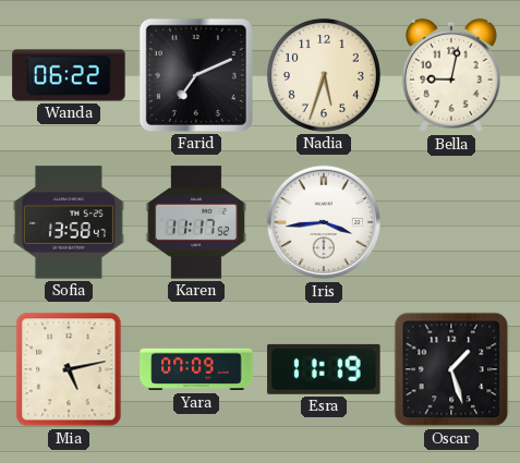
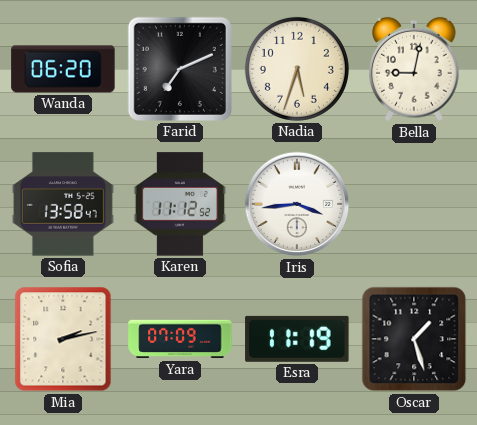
Wanda: 06:22 -> 06:20 (63, 69)
Karen: 11:17 -> 11:12 (180, 204)
Mia: 5:13 -> 2:13 (63, 339)
